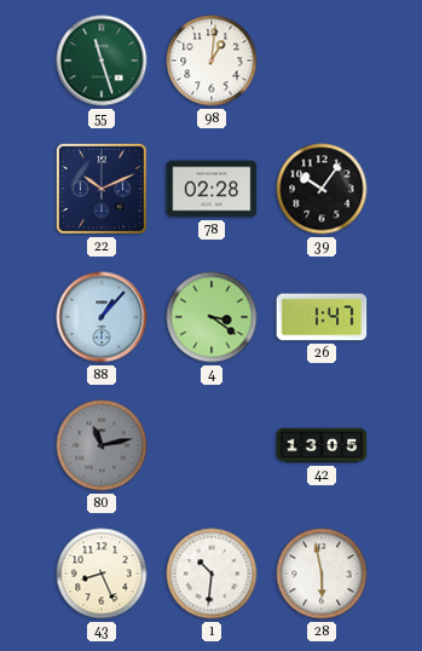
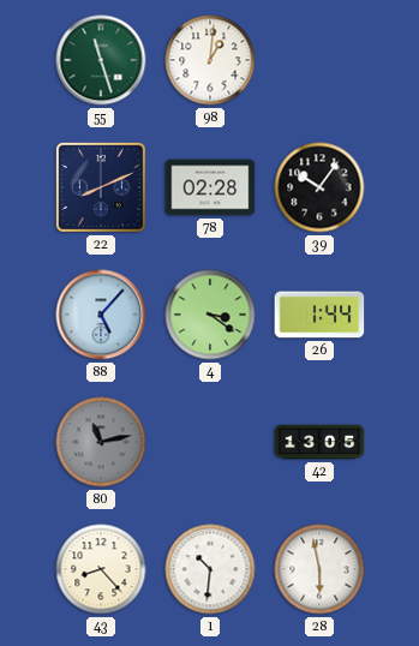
22: 10:11 -> 8:11 (101, 187)
88: 1:07 -> 5:07 (101, 315)
26: 1:47 -> 1:44 (319, 315)
43: 8:26 -> 8:23 (101, 569)
